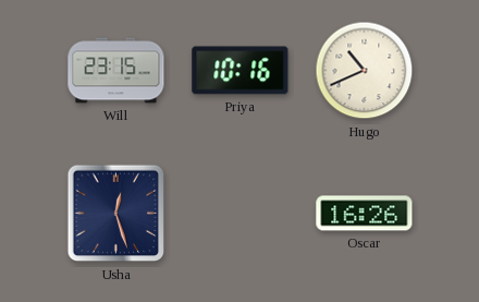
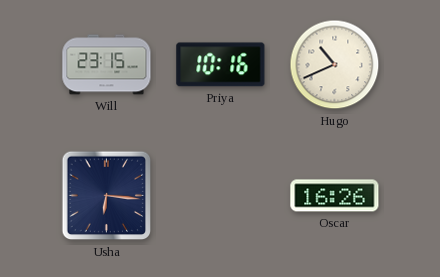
Usha: 12:27 -> 6:16 (107, 196)
